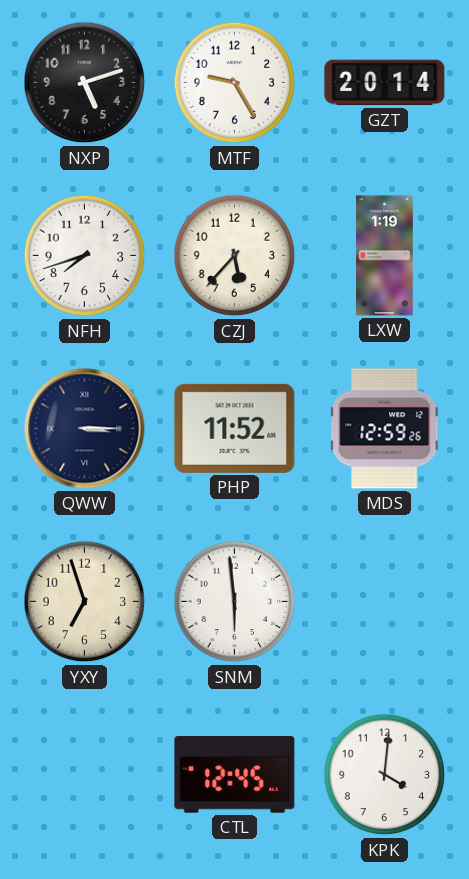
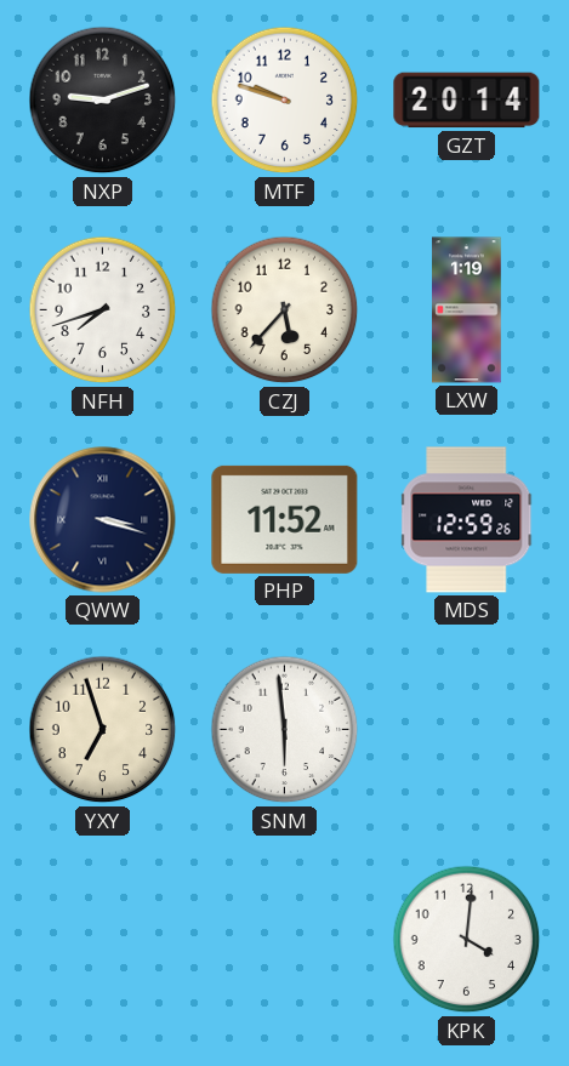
NXP: 5:12 -> 9:12 (103, 101)
MTF: 9:25 -> 9:48 (285, 101)
QWW: 3:15 -> 3:18 (103, 520)
CTL: 12:45 -> none (235, 775)
